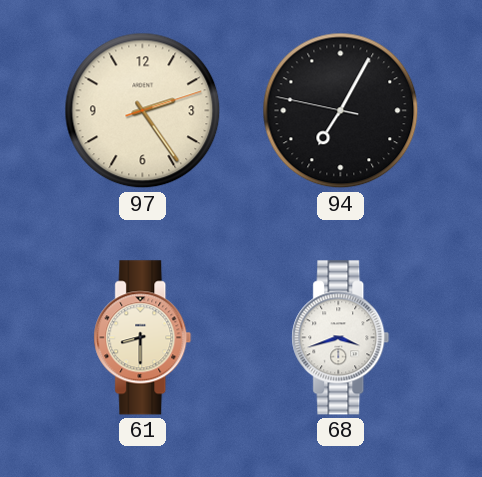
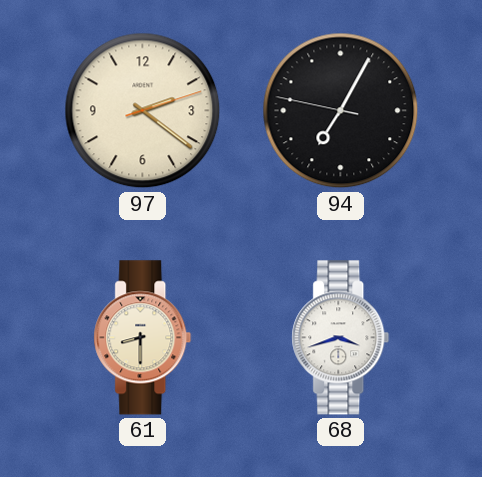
97: 2:24 -> 2:21 (143, 111)
